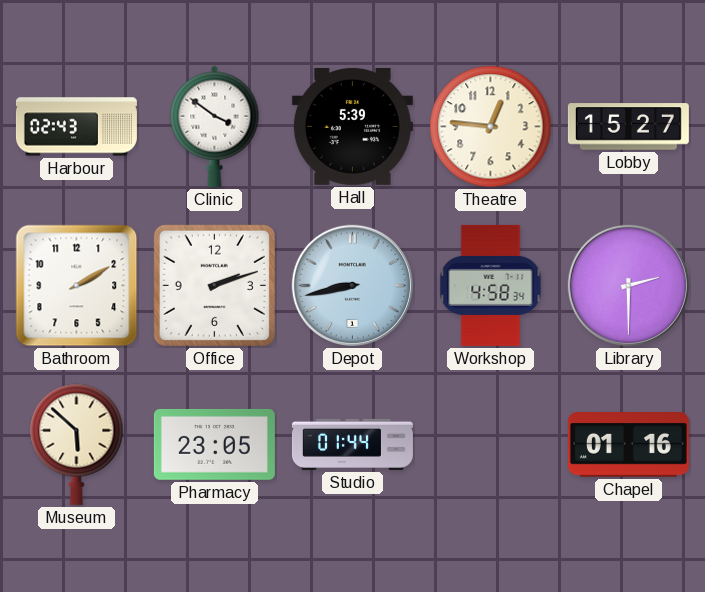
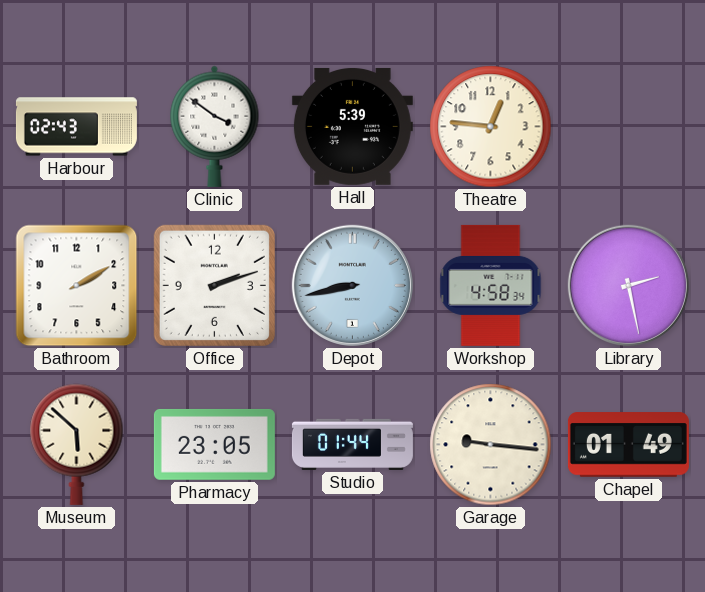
Lobby: 15:27 -> none (628, 127)
Library: 2:30 -> 2:28 (628, 285)
Garage: none -> 9:16 (491, 445)
Chapel: 01:16 -> 01:49 (628, 445)
